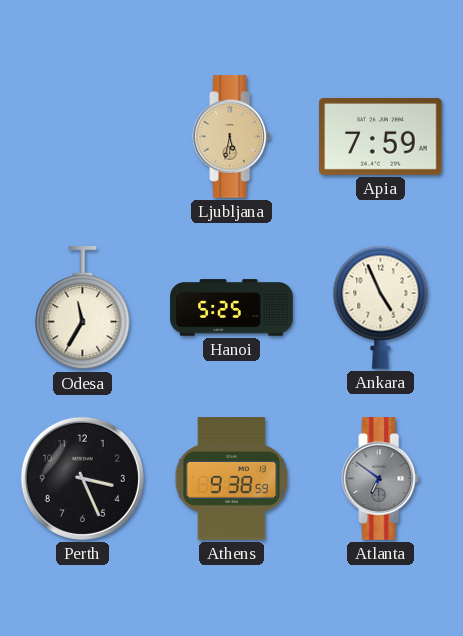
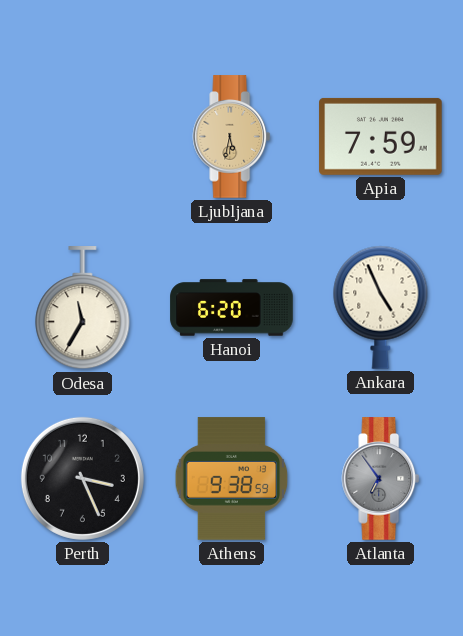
Hanoi: 5:25 -> 6:20 (232, 308)
Atlanta: 6:51 -> 6:54 (381, 479)
